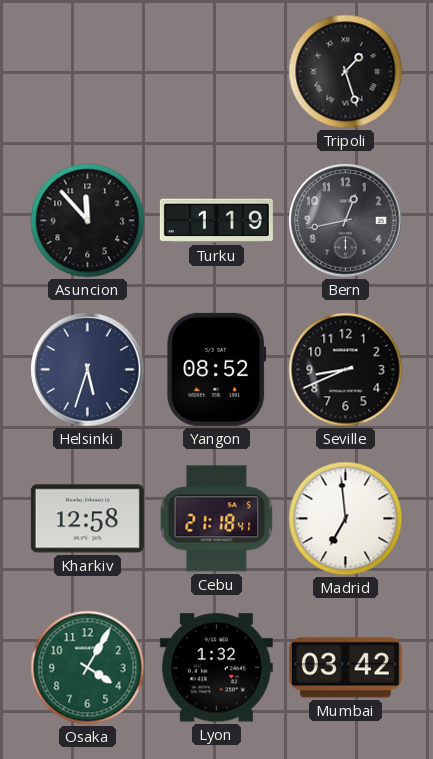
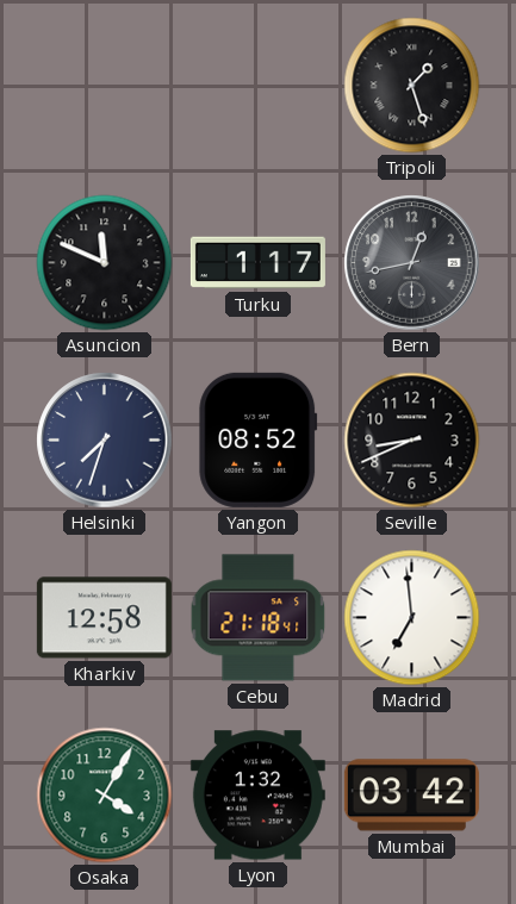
Asuncion: 11:53 -> 11:49 (105, 263)
Turku: 1:19 -> 1:17 (257, 263)
Helsinki: 5:33 -> 7:33 (105, 441)
